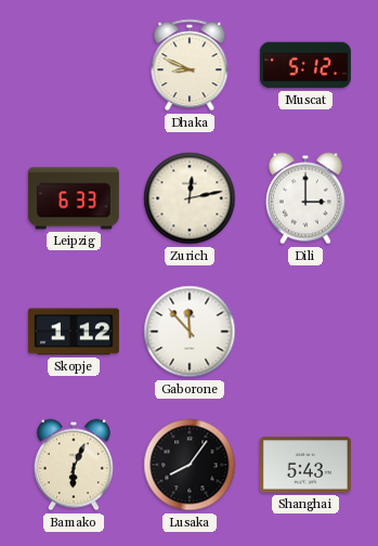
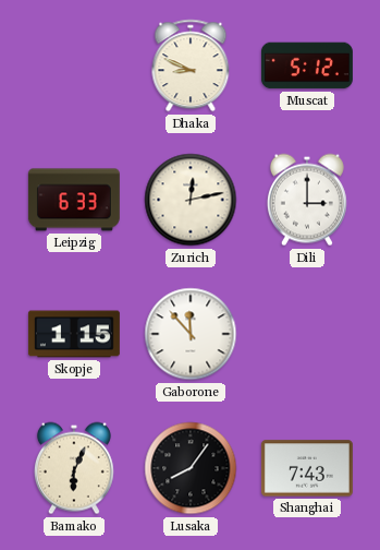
Skopje: 1:12 -> 1:15 (74, 334)
Shanghai: 5:43 -> 7:43 (307, 468)
